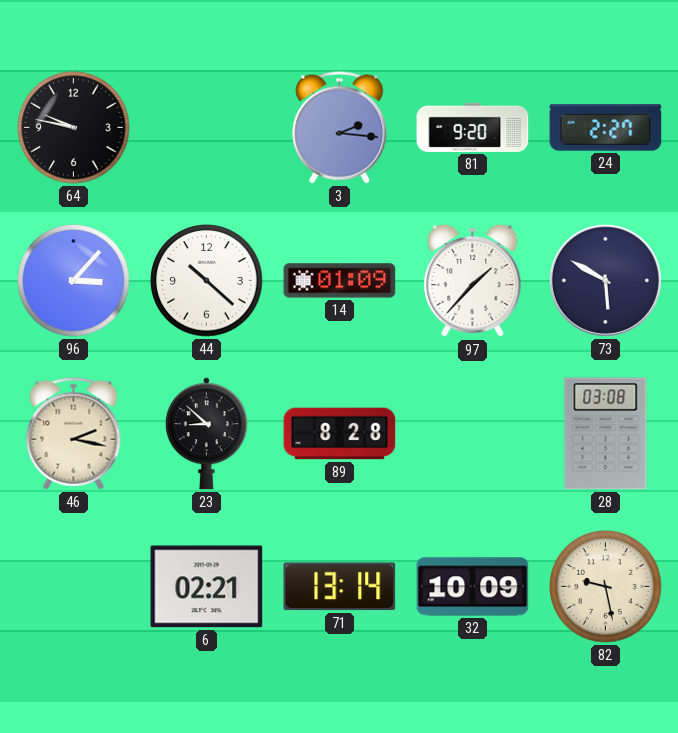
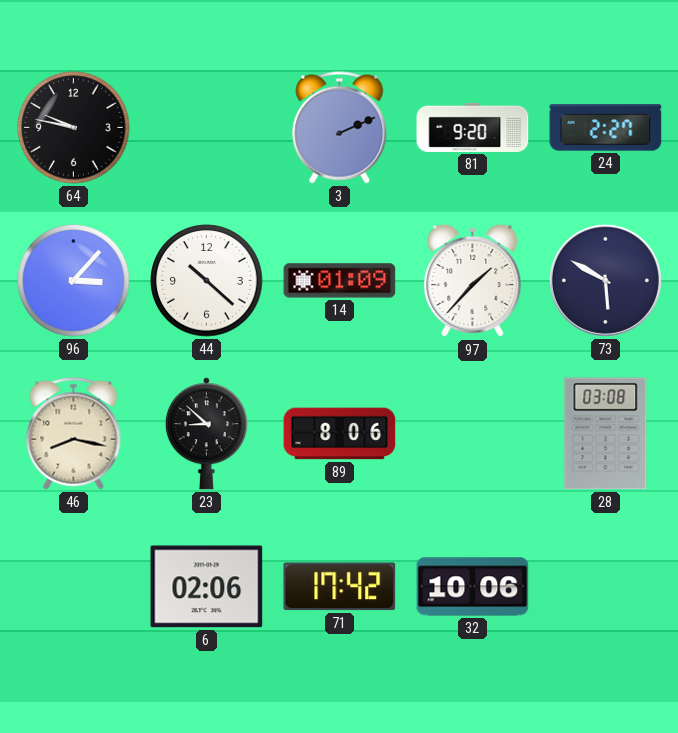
3: 2:16 -> 2:11 (340, 128)
46: 2:17 -> 8:17 (74, 434)
89: 8:28 -> 8:06 (340, 434)
6: 02:21 -> 02:06 (207, 587)
71: 13:14 -> 17:42 (340, 587)
32: 10:09 -> 10:06 (473, 587)
82: 9:28 -> none (606, 587)
